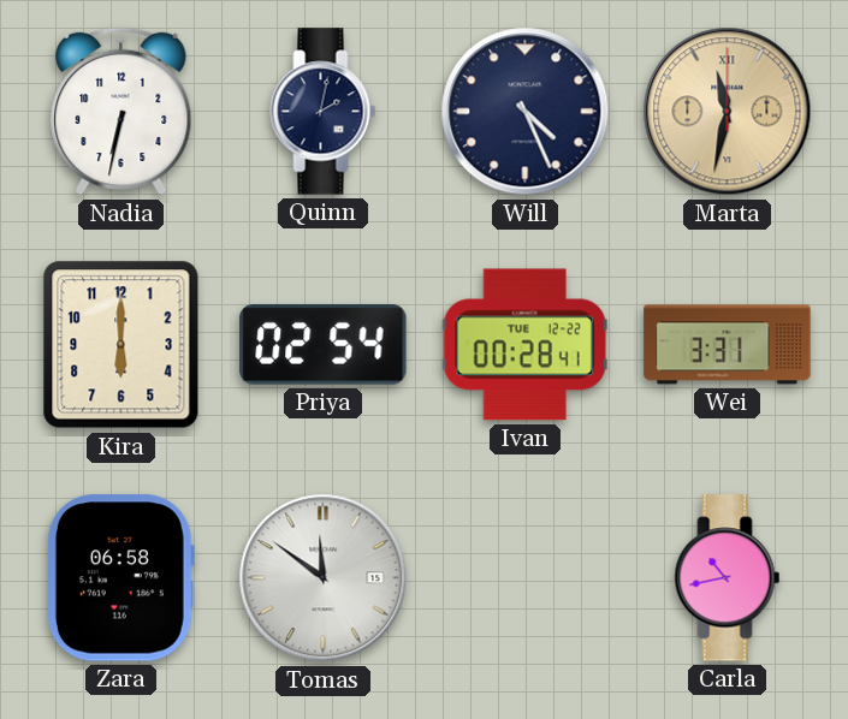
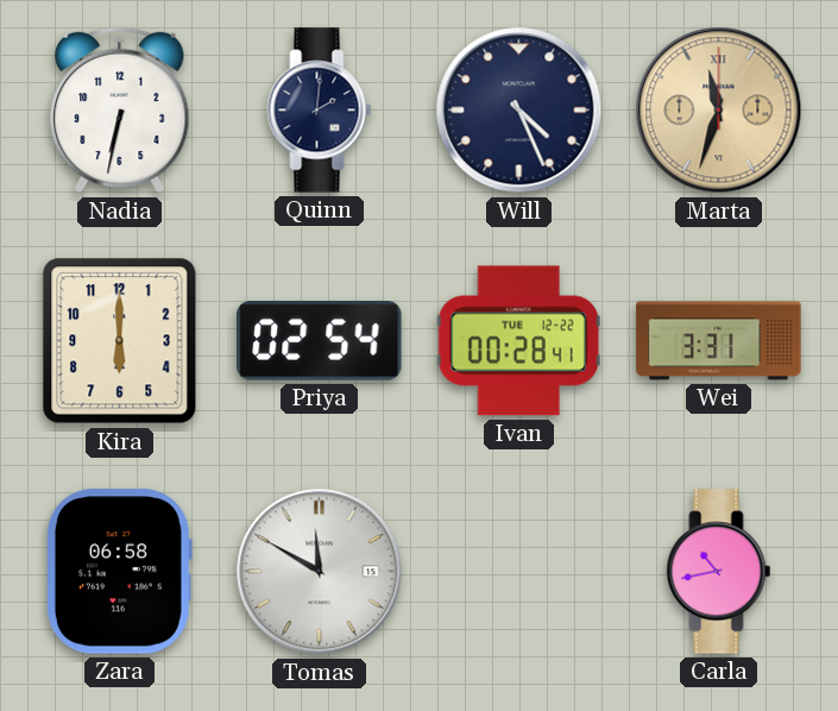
Quinn: 2:02 -> 2:01 (320, 111)
Marta: 11:32 -> 11:33 (719, 111)
Tomas: 11:51 -> 11:50 (320, 572)
